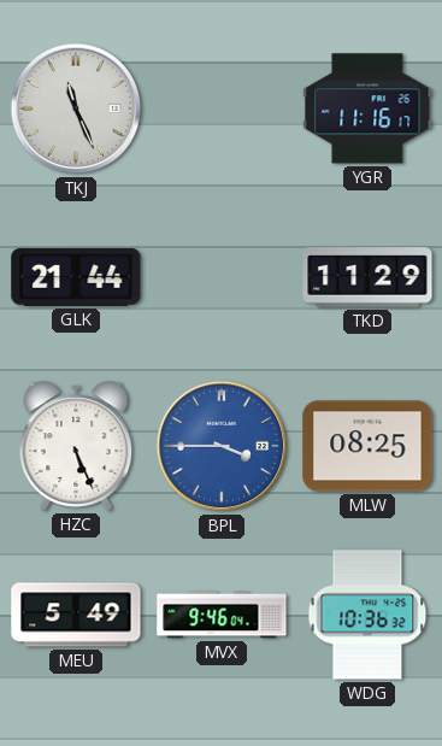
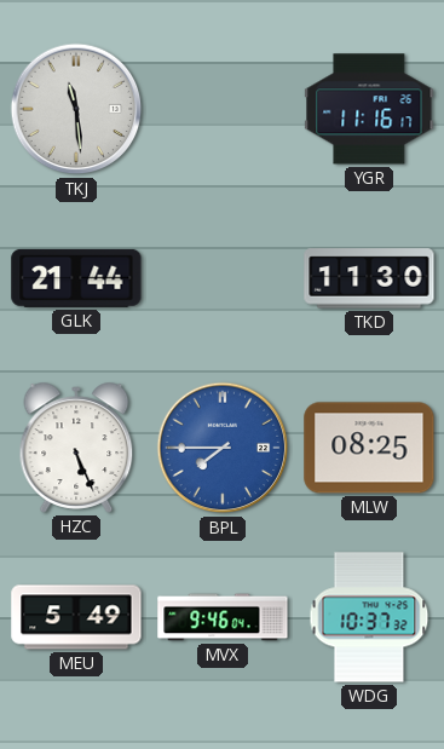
TKJ: 11:26 -> 11:29 (76, 109)
TKD: 11:29 -> 11:30 (369, 278)
BPL: 3:45 -> 7:45 (223, 448)
WDG: 10:36 -> 10:37 (369, 617)
